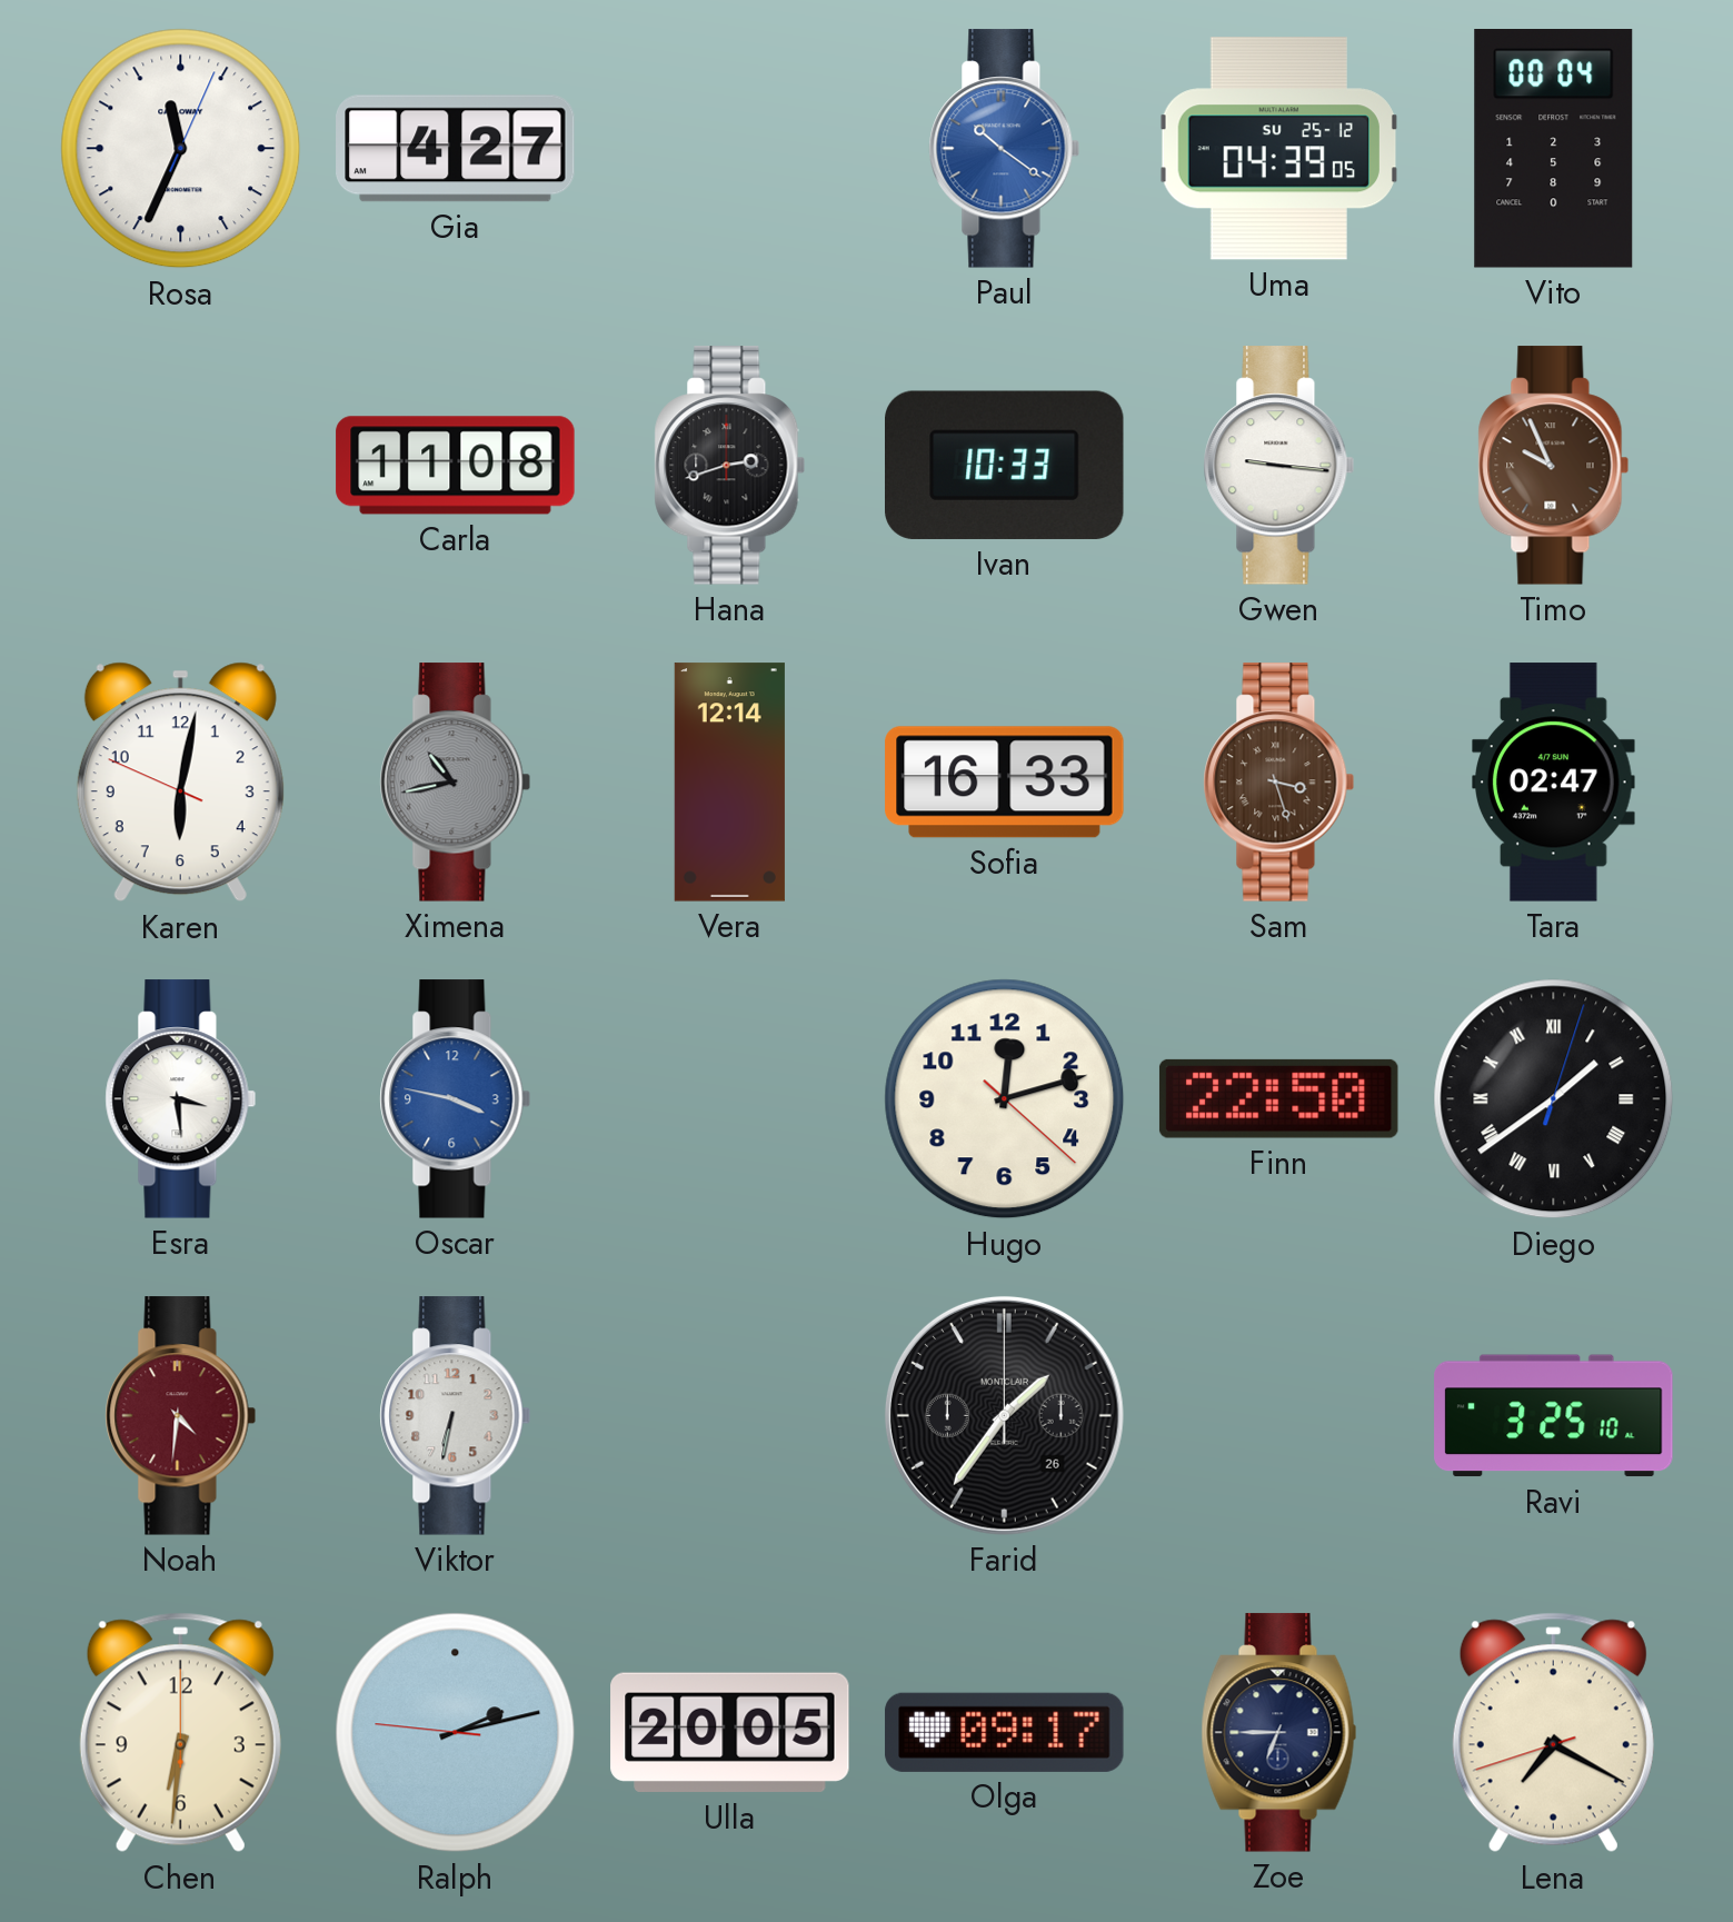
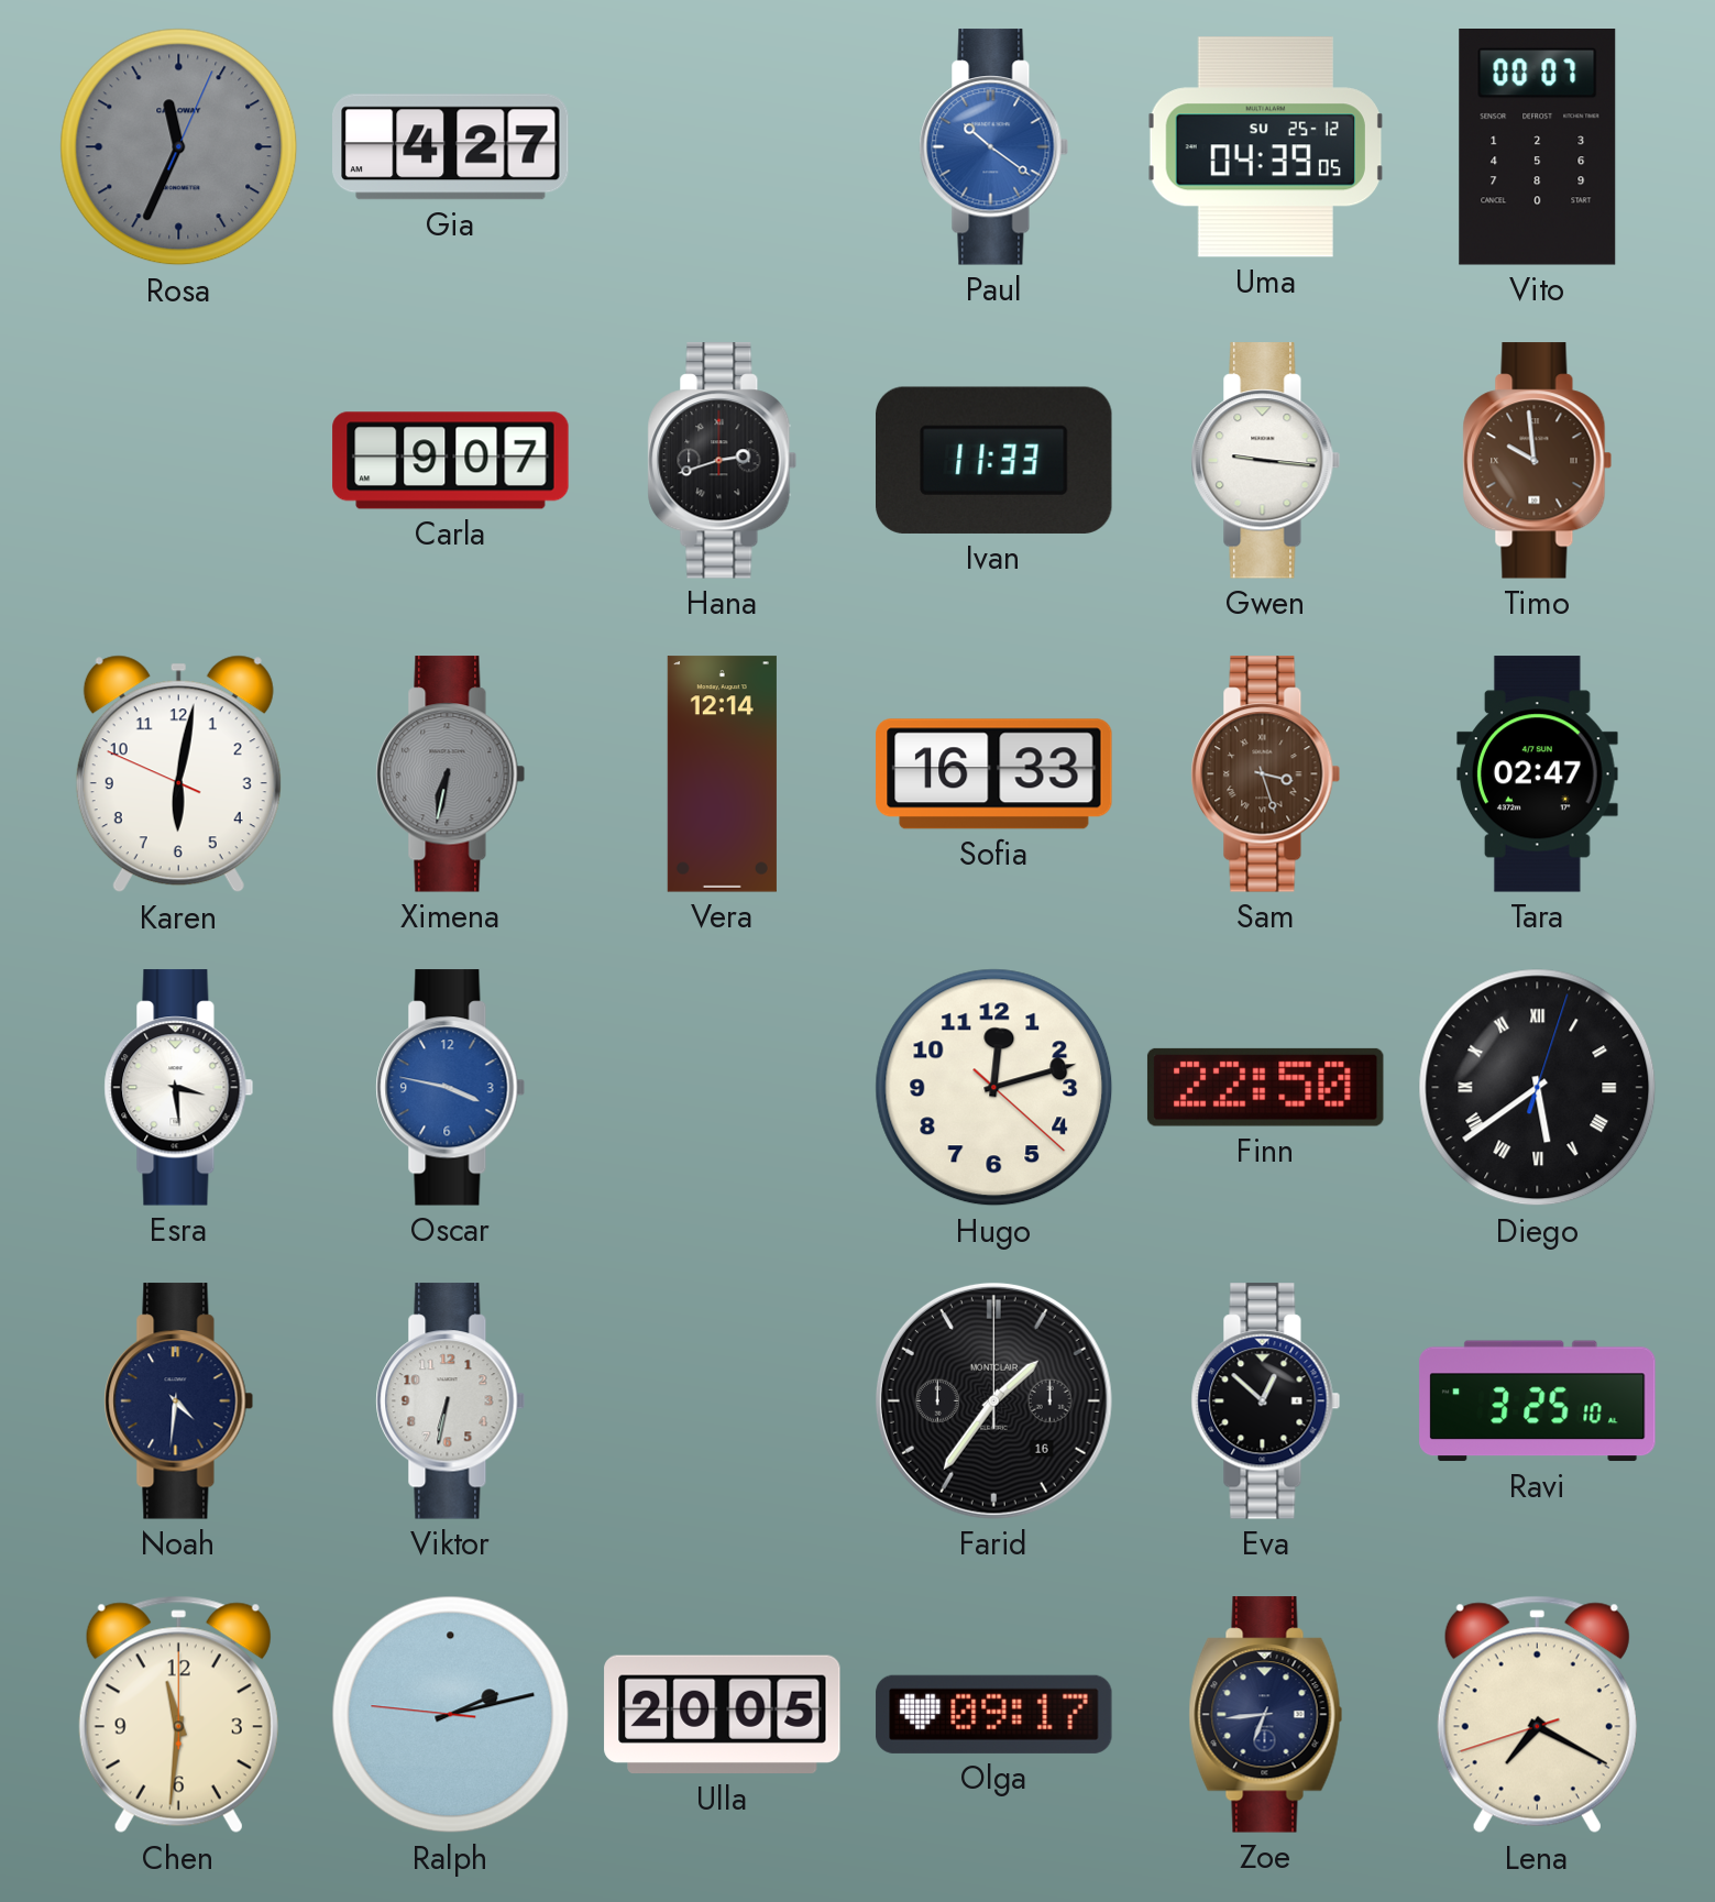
Rosa dial: white -> grey (179, 147)
Vito: 00:04 -> 00:07 (1538, 147)
Carla: 11:08 -> 9:07 (451, 461)
Ivan: 10:33 -> 11:33 (994, 460)
Timo: 9:56 -> 9:59 (1538, 461)
Ximena: 10:43 -> 6:32 (451, 774)
Diego: 1:39 -> 5:39 (1538, 1088)
Noah dial: burgundy -> navy (179, 1401)
Farid date: 26 -> 16 (993, 1400)
Eva: none -> 12:52 (1266, 1401)
Chen: 6:31 -> 11:31 (178, 1715)
Zoe: 6:45 -> 6:44 (1266, 1715)
